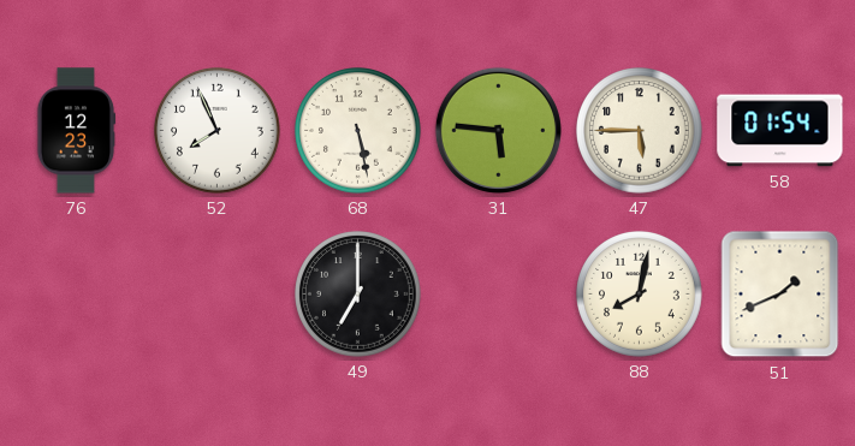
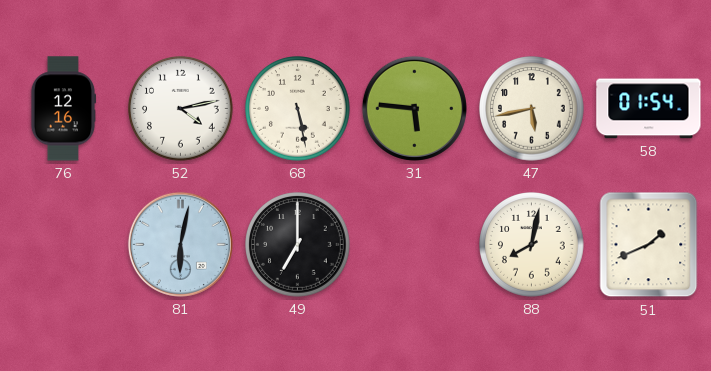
76: 12:23 -> 12:16 (63, 109)
52: 7:56 -> 4:13 (181, 109)
47: 5:45 -> 5:43 (532, 109)
81: none -> 6:02 (180, 244)
